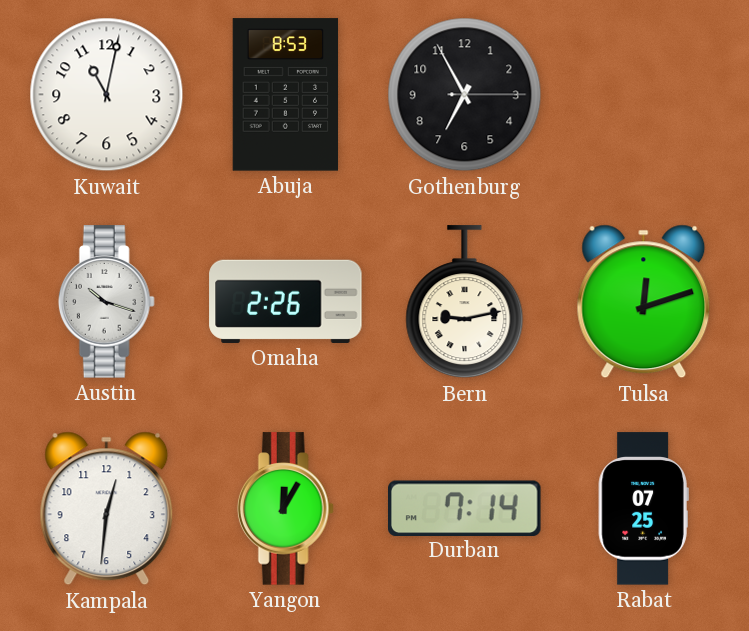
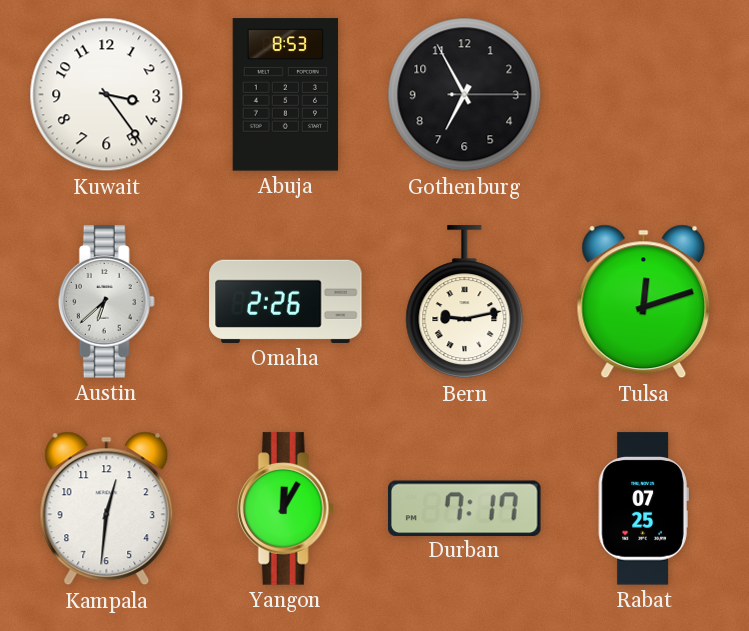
Kuwait: 11:02 -> 3:24 (107, 95)
Austin: 10:18 -> 6:38 (106, 302)
Durban: 7:14 -> 7:17 (465, 508)
